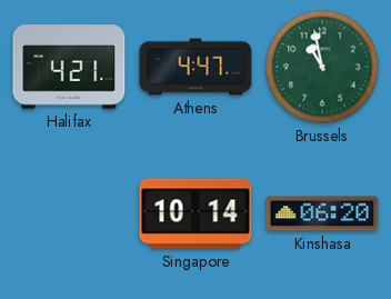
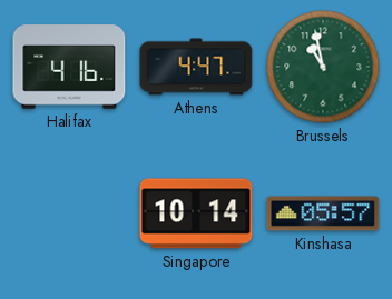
Halifax: 4:21 -> 4:16 (69, 67)
Kinshasa: 06:20 -> 05:57 (323, 213)
